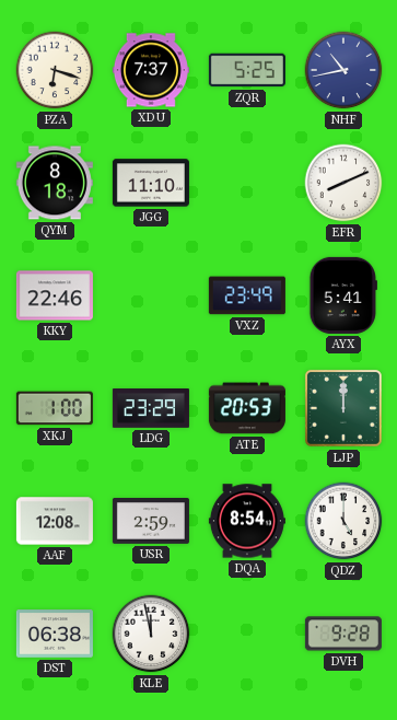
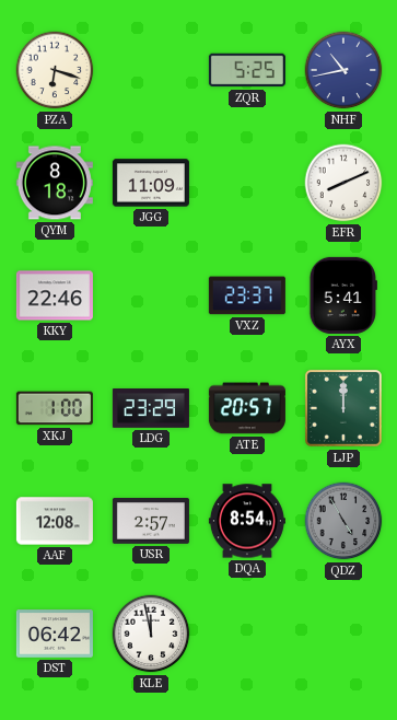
XDU: 7:37 -> none (151, 70)
JGG: 11:10 -> 11:09 (151, 183)
VXZ: 23:49 -> 23:37 (247, 295)
ATE: 20:53 -> 20:57 (247, 408)
USR: 2:59 -> 2:57 (151, 522)
QDZ: 5:00 -> 4:55 (343, 521)
QDZ dial: white -> grey (343, 521)
DST: 06:38 -> 06:42 (55, 634)
DVH: 9:28 -> none (343, 634)
